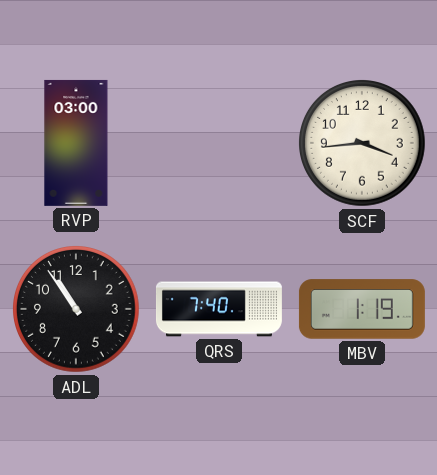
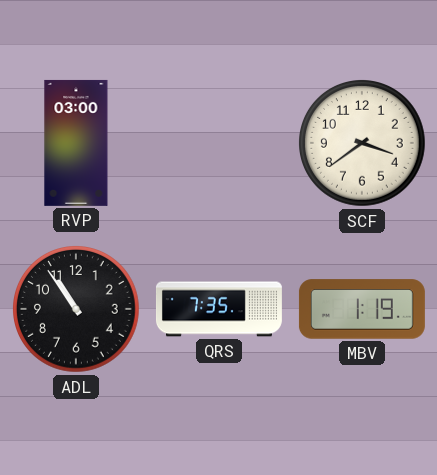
SCF: 3:44 -> 3:39 (363, 144)
QRS: 7:40 -> 7:35 (219, 309)
